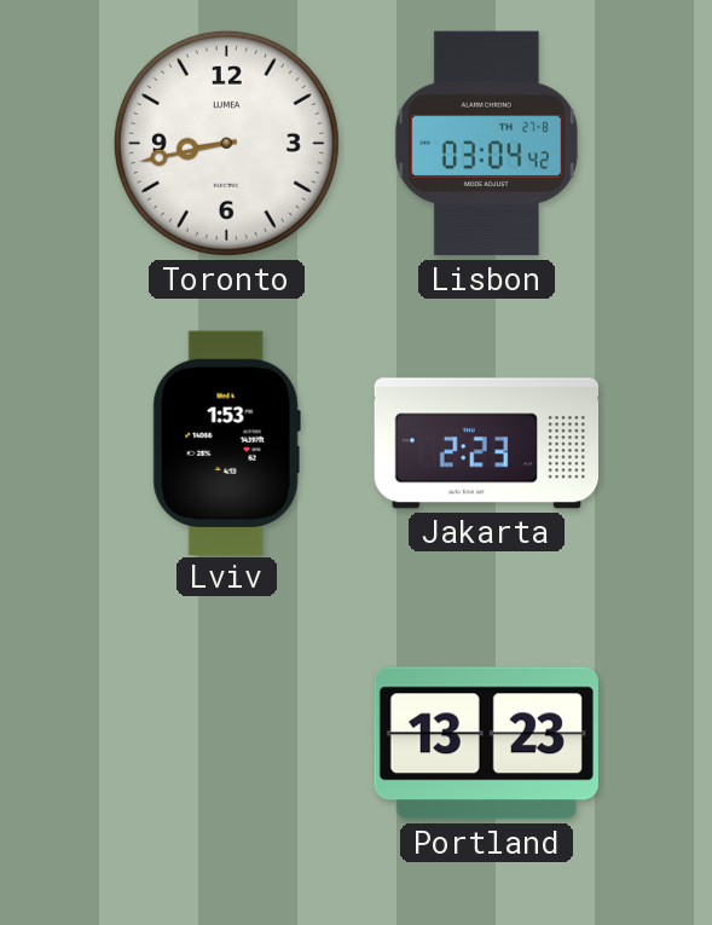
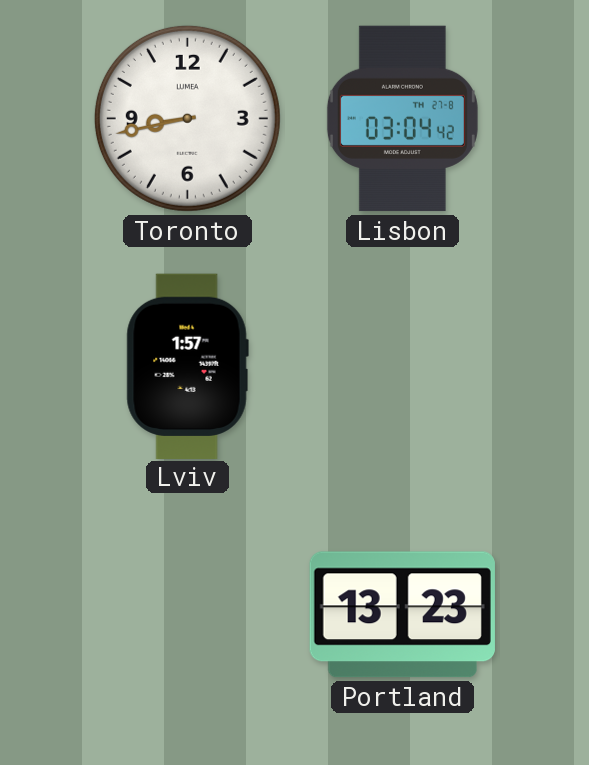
Lviv: 1:53 -> 1:57 (187, 366)
Jakarta: 2:23 -> none (486, 444)
